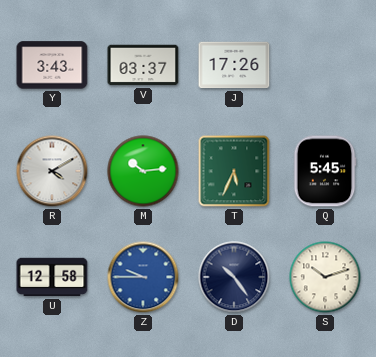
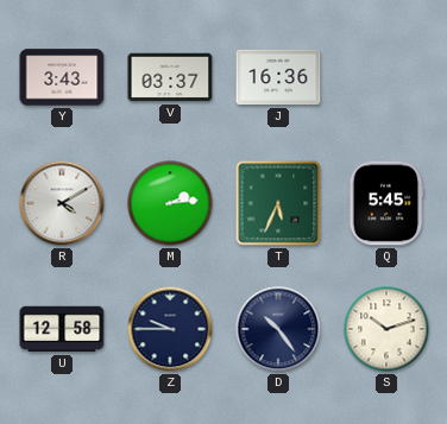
J: 17:26 -> 16:36 (278, 77)
M: 10:14 -> 2:14 (170, 203)
Z dial: blue -> navy (170, 329)
